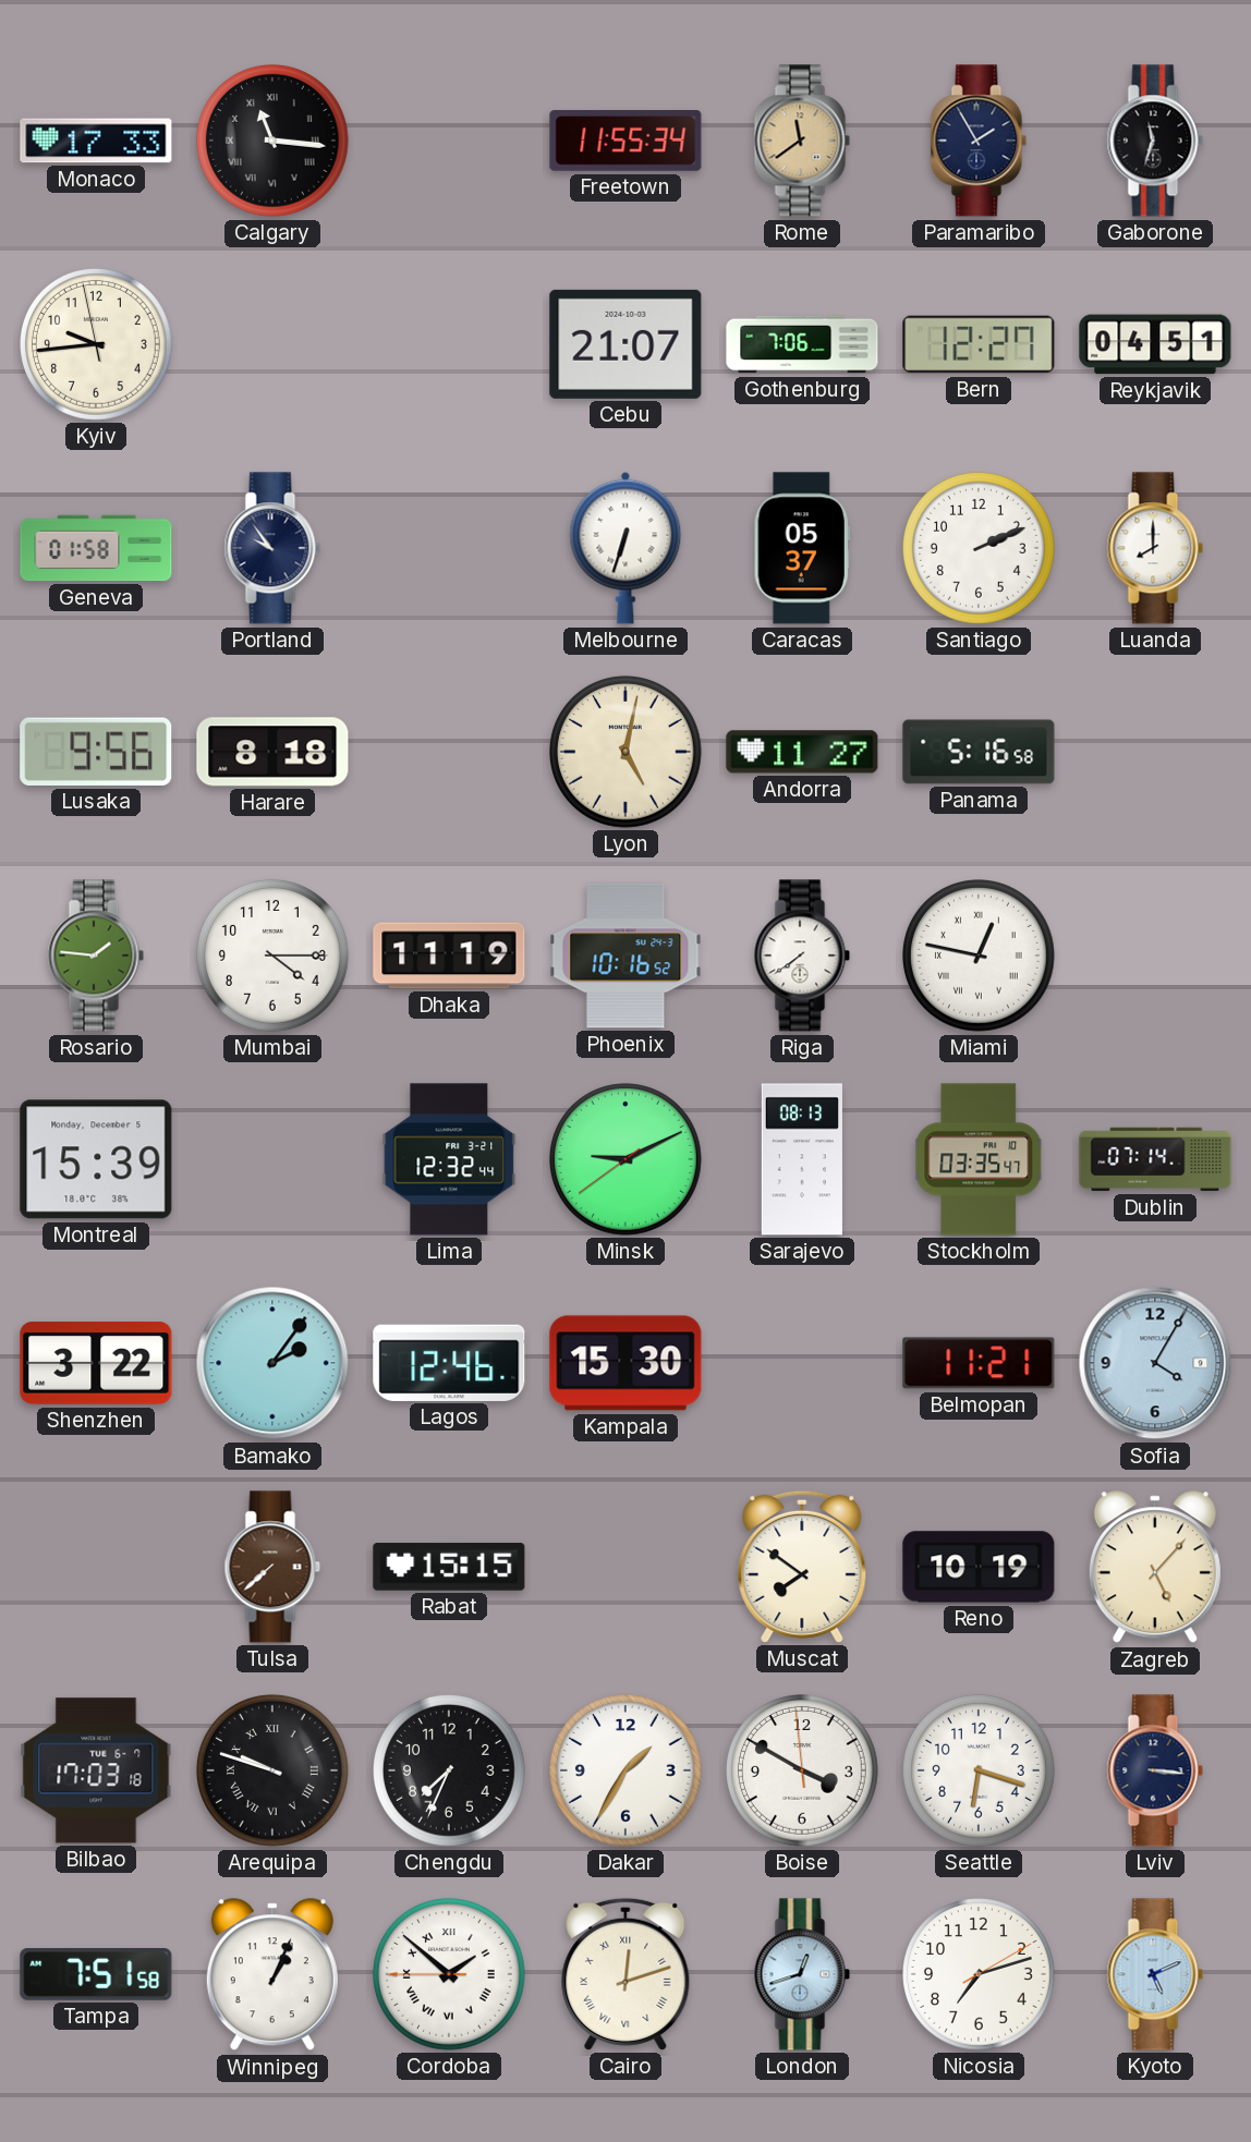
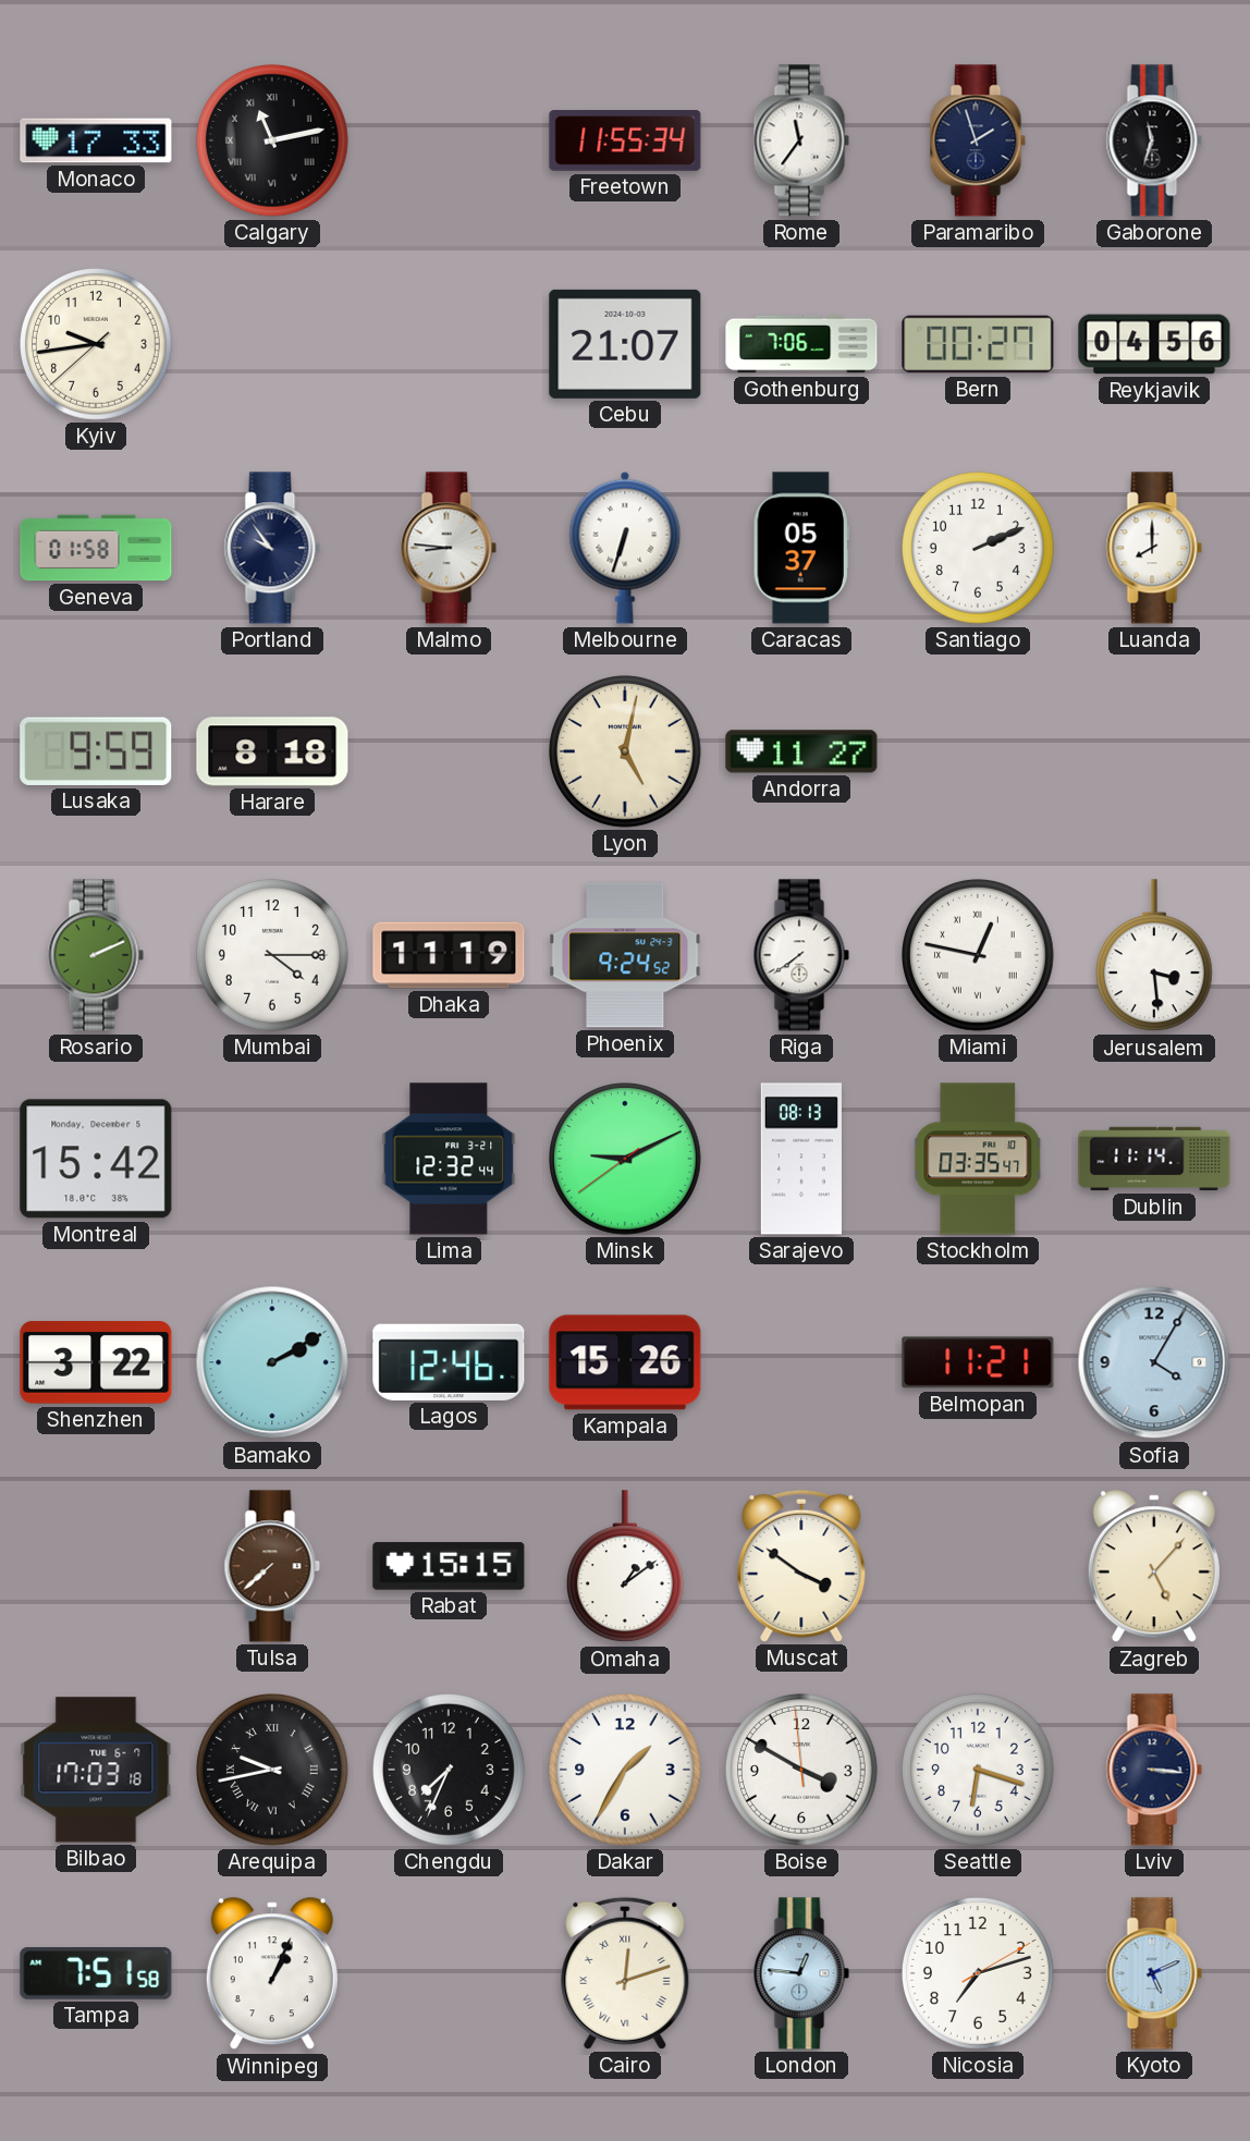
Calgary: 11:16 -> 11:13 (273, 142)
Rome: 11:39 -> 11:36 (801, 140)
Rome dial: champagne -> white (801, 140)
Paramaribo: 1:55 -> 1:57 (978, 140)
Kyiv: 9:43:58 -> 9:43:38 (97, 345)
Bern: 12:27 -> 00:27 (978, 344)
Reykjavik: 04:51 -> 04:56 (1154, 344)
Malmo: none -> 8:46 (449, 548)
Lusaka: 9:56 -> 9:59 (96, 751)
Panama: 5:16 -> none (979, 752)
Rosario: 1:46 -> 2:11 (96, 955)
Phoenix: 10:16 -> 9:24 (625, 955)
Jerusalem: none -> 3:29 (1154, 956)
Montreal: 15:39 -> 15:42 (96, 1159)
Dublin: 07:14 -> 11:14 (1154, 1159)
Bamako: 2:06 -> 2:10 (272, 1362)
Kampala: 15:30 -> 15:26 (625, 1362)
Omaha: none -> 1:09 (625, 1567)
Muscat: 7:51 -> 3:51 (801, 1566)
Reno: 10:19 -> none (979, 1567)
Arequipa: 9:48 -> 9:43 (273, 1771)
Cordoba: 1:51 -> none (450, 1975)
London: 12:42 -> 12:46 (801, 1973)
